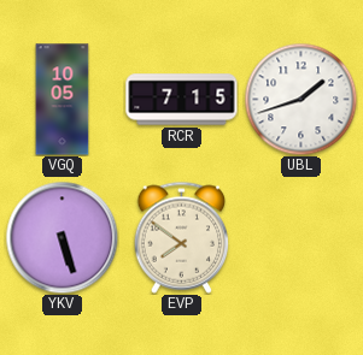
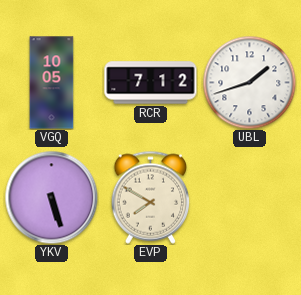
RCR: 7:15 -> 7:12 (151, 83)
EVP: 7:51 -> 7:50 (151, 197)
